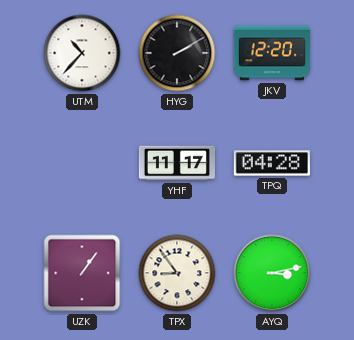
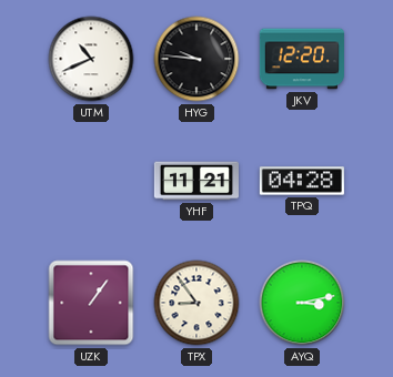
UTM: 10:37 -> 10:41 (91, 59)
HYG: 2:10 -> 9:46 (196, 59)
YHF: 11:17 -> 11:21 (196, 181)
